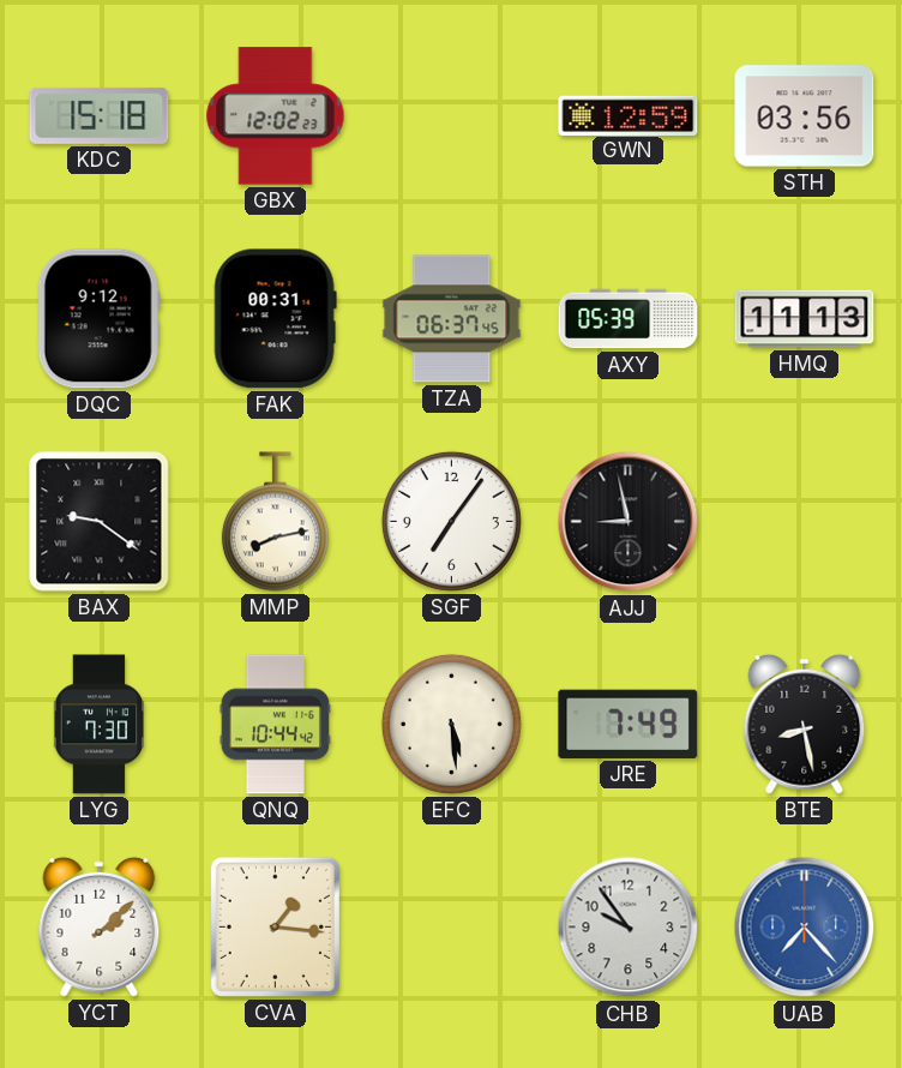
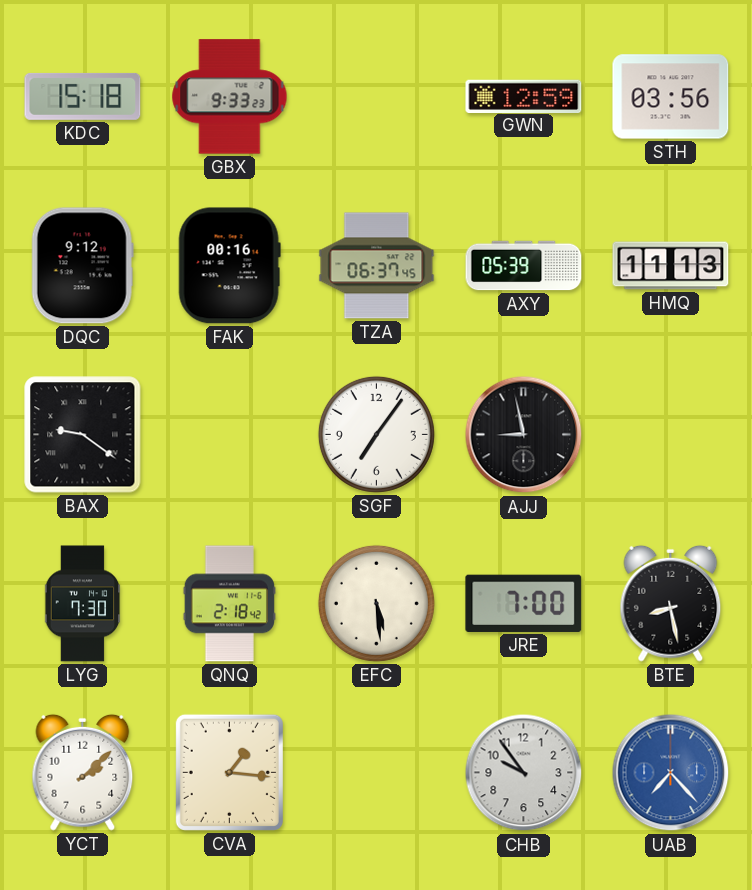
GBX: 12:02 -> 9:33 (230, 97)
FAK: 00:31 -> 00:16 (229, 266)
MMP: 8:13 -> none (275, 522)
QNQ: 10:44 -> 2:18 (229, 604)
JRE: 7:49 -> 7:00 (524, 603)
